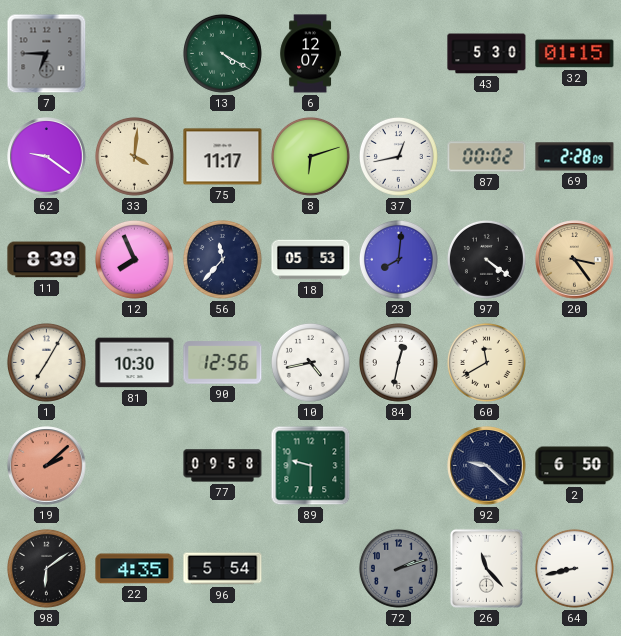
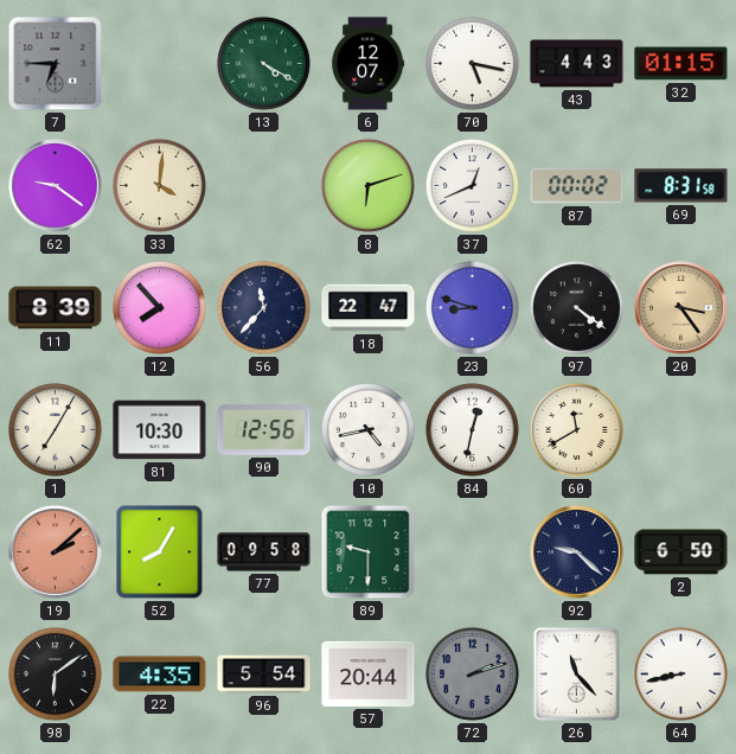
70: none -> 5:17 (472, 63)
43: 5:30 -> 4:43 (577, 64)
75: 11:17 -> none (223, 157)
37: 12:43 -> 12:41 (472, 185)
69: 2:28 -> 8:31 (681, 186)
12: 7:56 -> 7:53 (159, 307)
18: 05:53 -> 22:47 (369, 308)
23: 8:01 -> 8:48 (472, 307)
52: none -> 8:05 (160, 552)
57: none -> 20:44 (369, 673)
